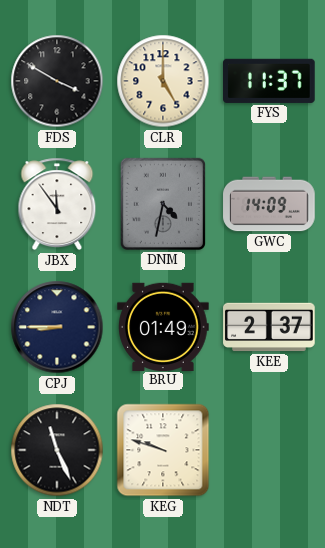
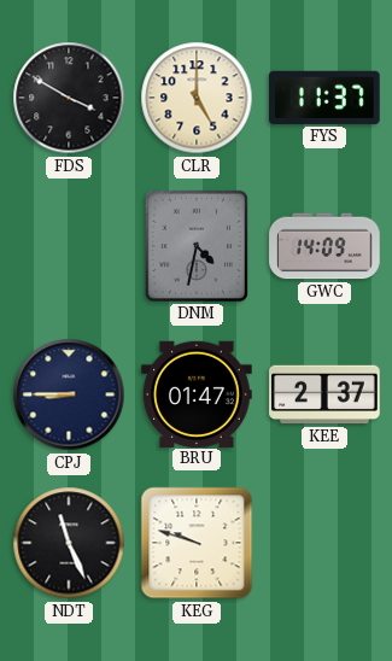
JBX: 11:54 -> none (57, 204)
BRU: 01:49 -> 01:47 (197, 393)
